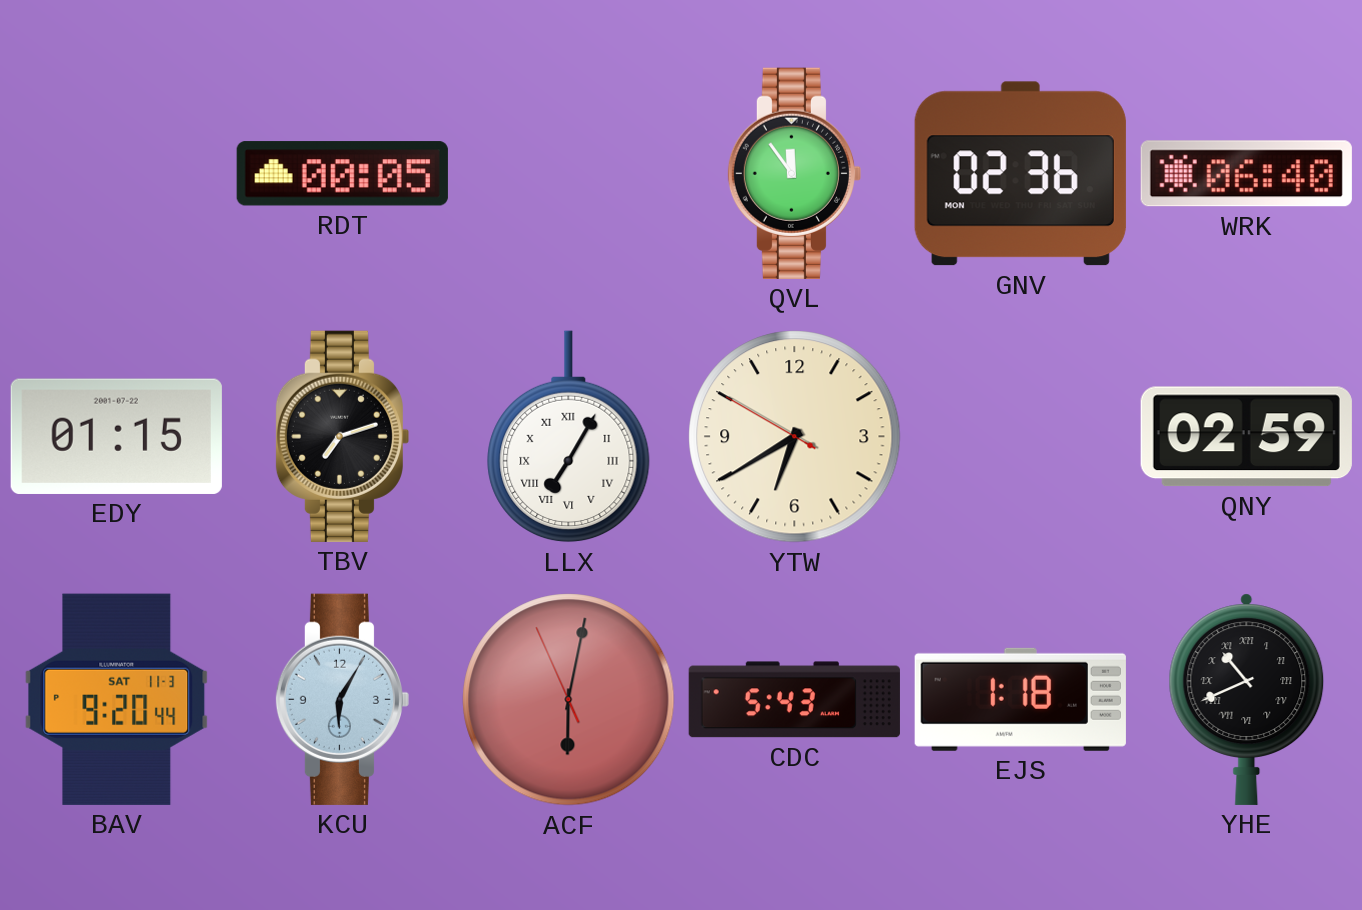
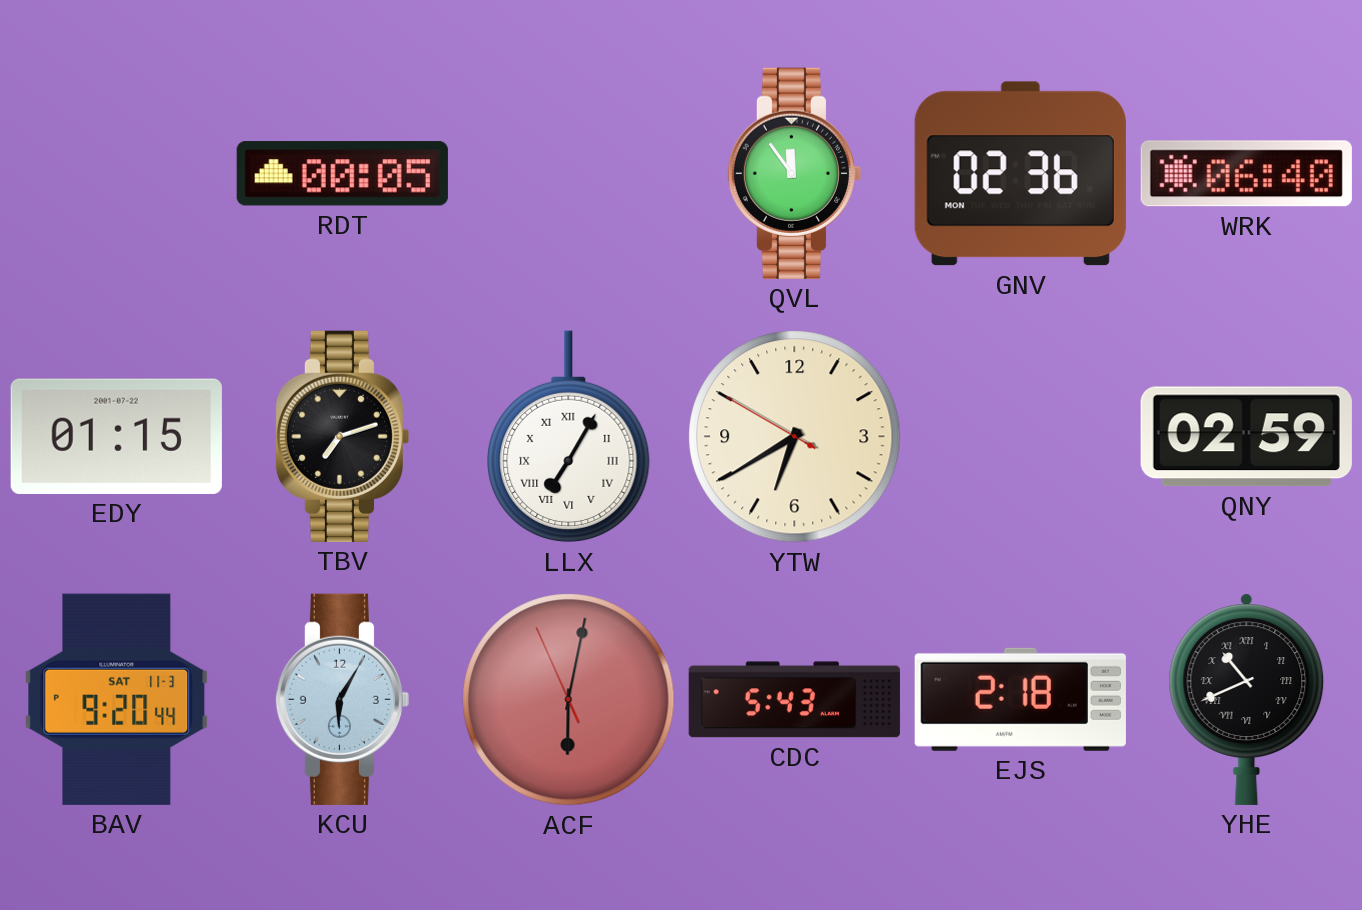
EJS: 1:18 -> 2:18 (1020, 699)
